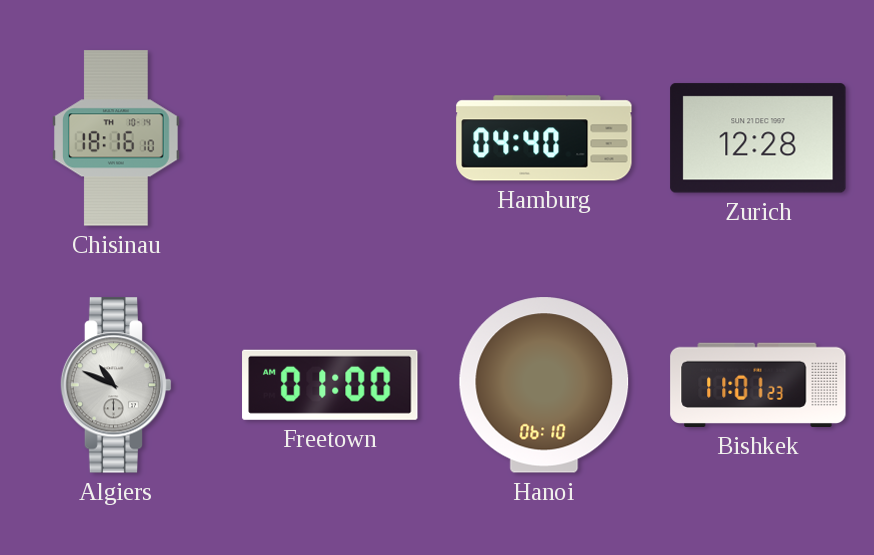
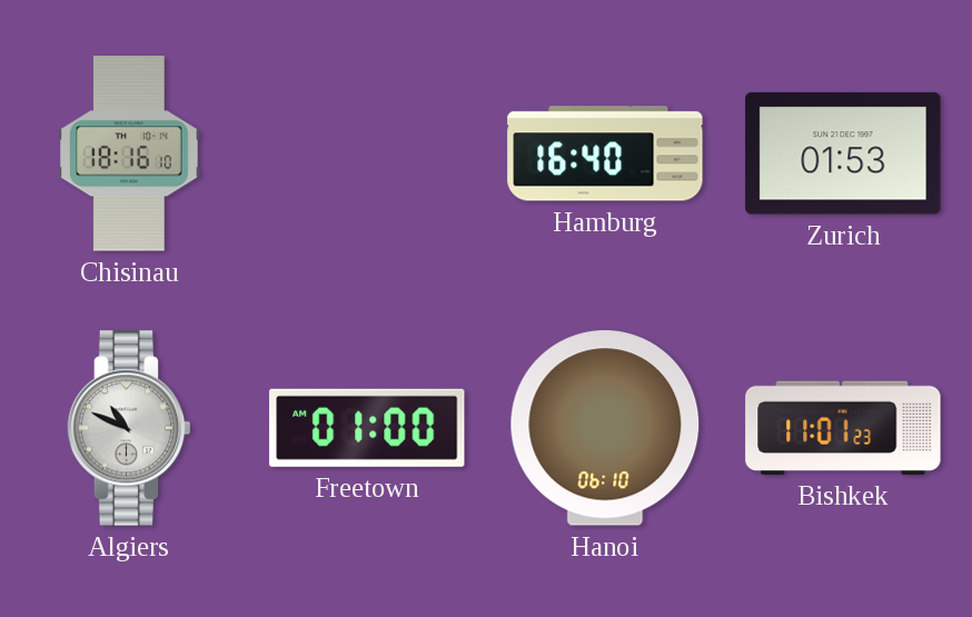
Hamburg: 04:40 -> 16:40 (605, 153)
Zurich: 12:28 -> 01:53 (843, 153)
